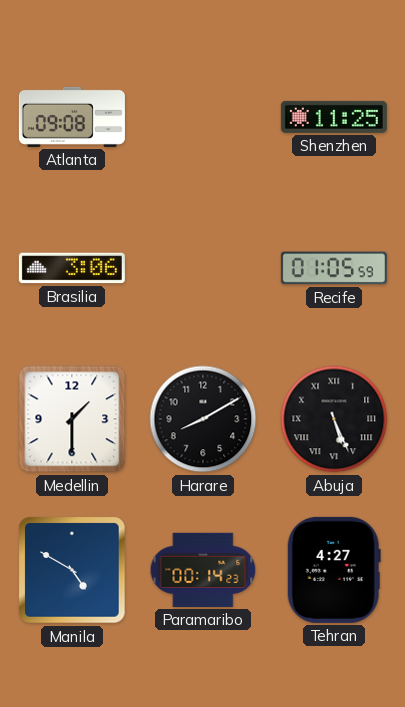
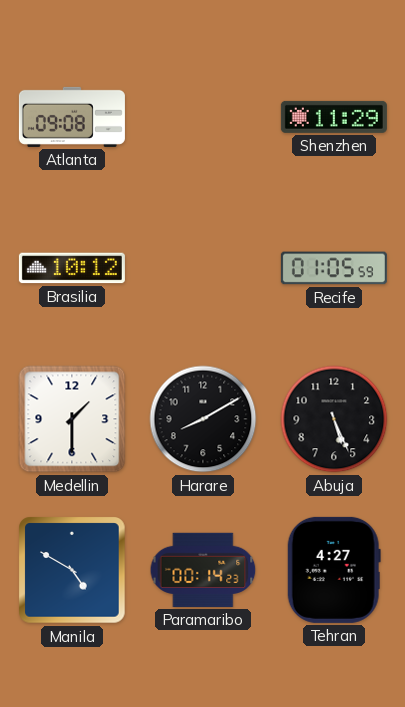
Shenzhen: 11:25 -> 11:29 (334, 117)
Brasilia: 3:06 -> 10:12 (72, 268)
Abuja numerals: Roman -> Arabic (334, 419)
